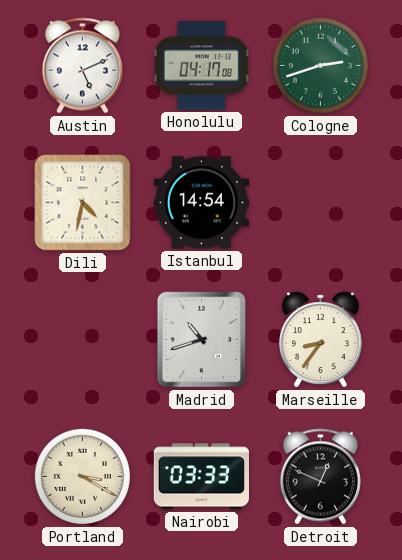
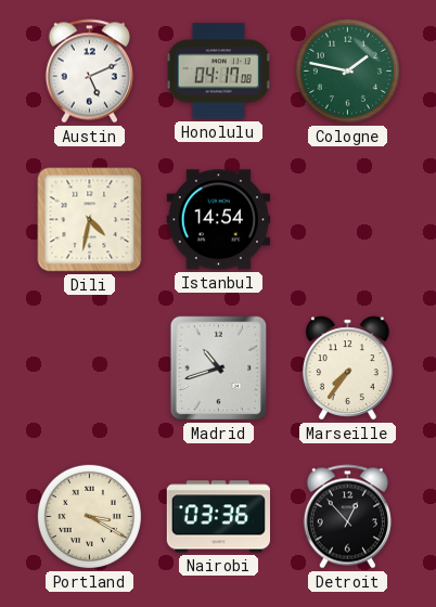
Cologne: 2:42 -> 1:47 (347, 70)
Marseille: 8:36 -> 7:36 (348, 369)
Nairobi: 03:33 -> 03:36 (218, 517)
Detroit: 12:49 -> 12:53 (347, 517)
